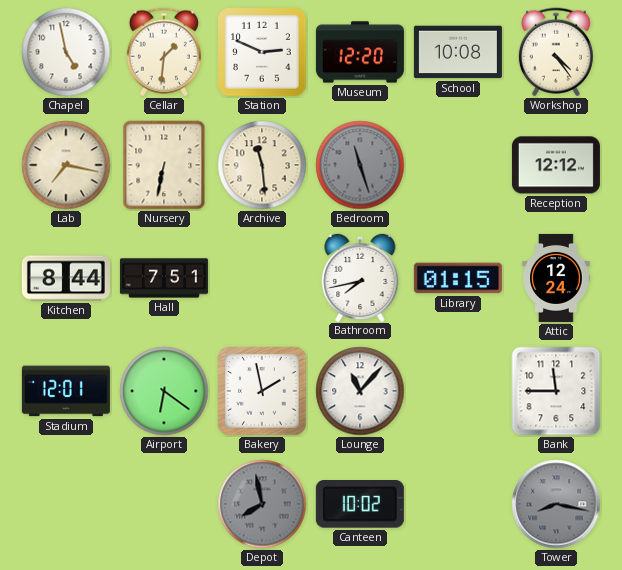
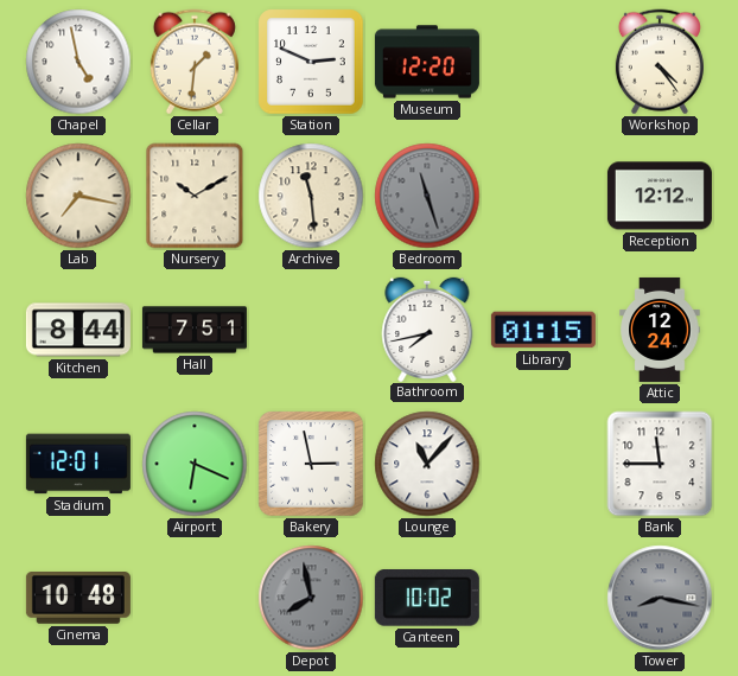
School: 10:08 -> none (458, 52)
Nursery: 6:32 -> 10:10 (195, 196)
Airport: 6:21 -> 6:19 (195, 464)
Bakery: 1:58 -> 2:58 (311, 464)
Cinema: none -> 10:48 (78, 599)
